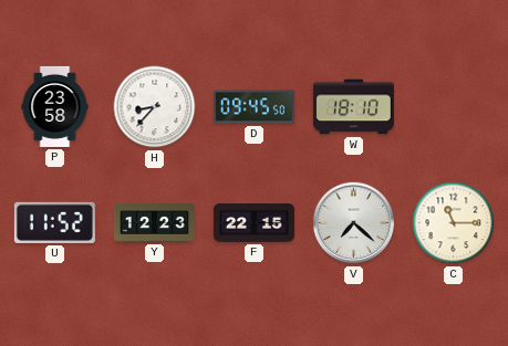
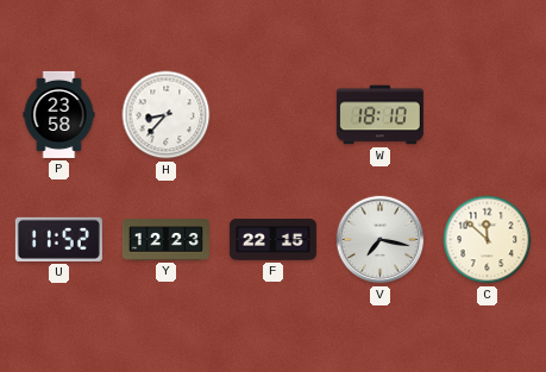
D: 09:45 -> none (253, 107)
V: 7:22 -> 7:17 (381, 240)
C: 11:15 -> 11:52 (488, 240)
